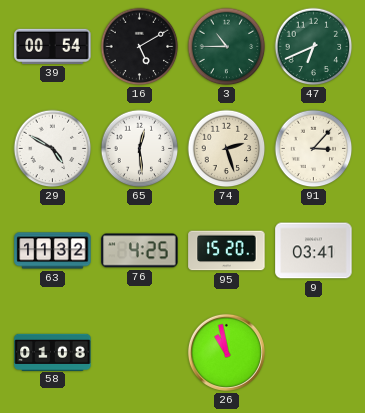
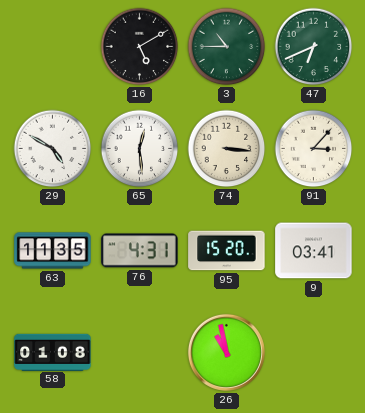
39: 00:54 -> none (53, 46)
74: 2:27 -> 3:16 (227, 149)
63: 11:32 -> 11:35 (53, 251)
76: 4:25 -> 4:31 (140, 251)
